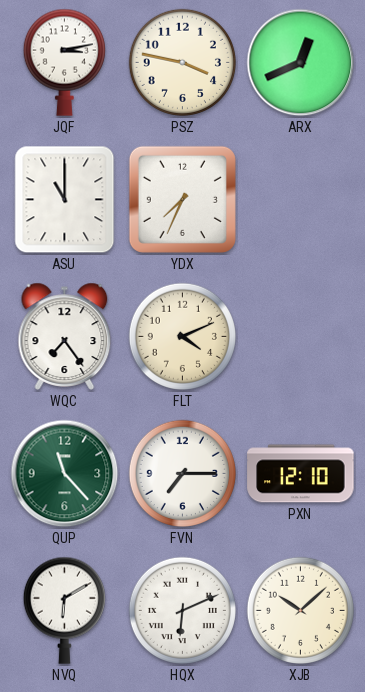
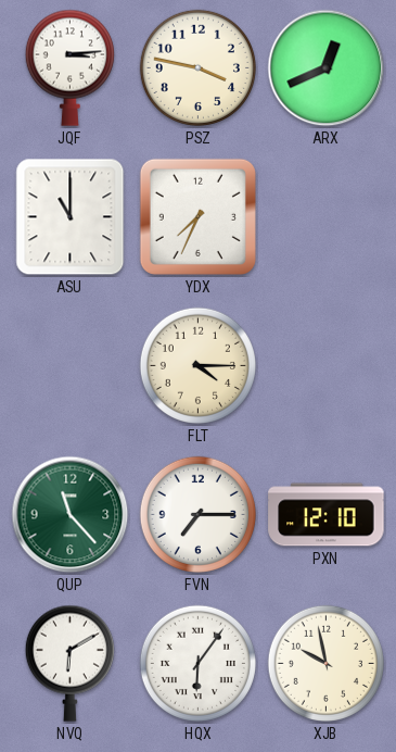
JQF: 3:13 -> 3:14 (69, 67)
WQC: 7:24 -> none (65, 336)
FLT: 4:11 -> 4:15 (197, 365)
HQX: 6:11 -> 6:06 (197, 663)
XJB: 10:08 -> 9:58 (325, 663)
